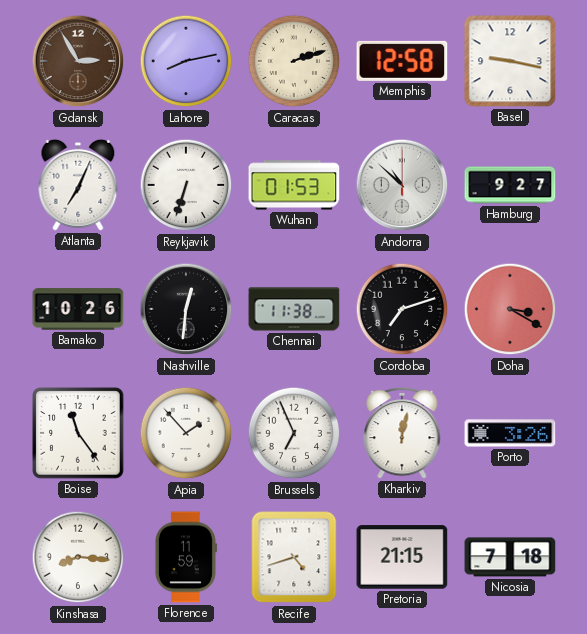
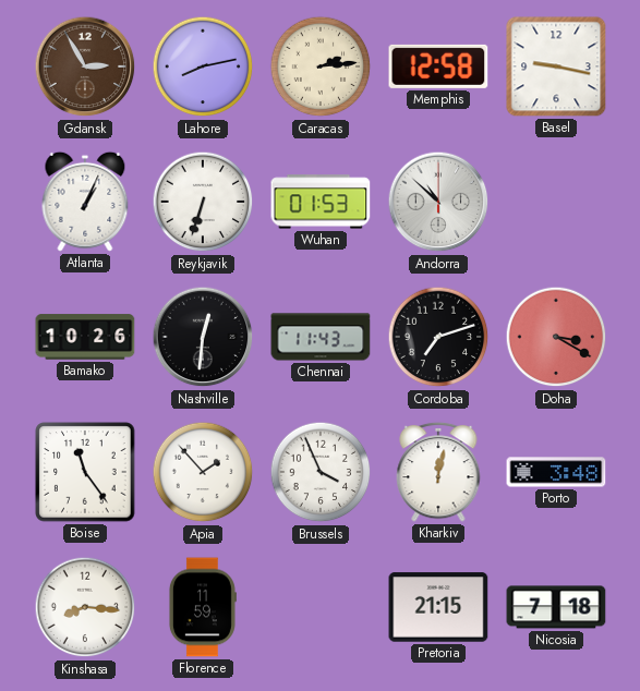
Caracas: 2:12 -> 2:14 (321, 66)
Atlanta: 7:04 -> 1:04 (85, 202)
Hamburg: 9:27 -> none (510, 185)
Chennai: 11:38 -> 11:43 (321, 337)
Brussels: 6:56 -> 3:56 (321, 472)
Porto: 3:26 -> 3:48 (556, 472)
Recife: 4:42 -> none (294, 557)
